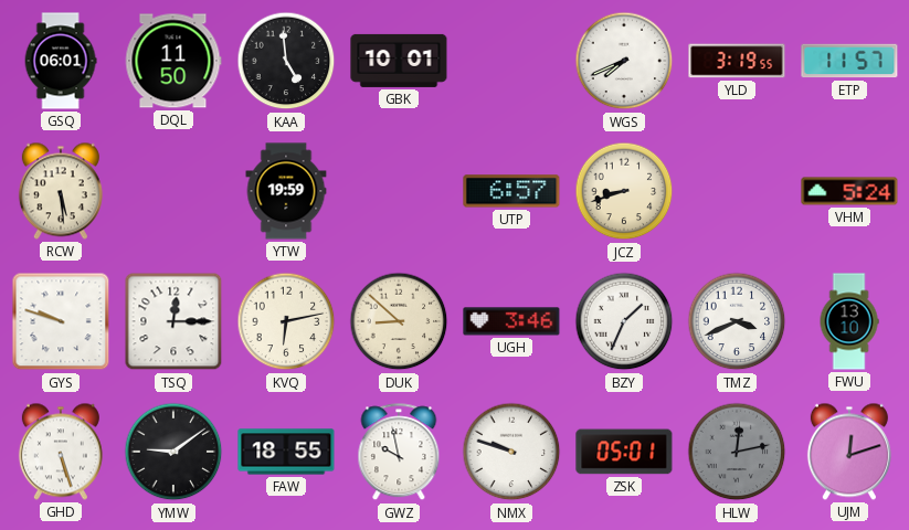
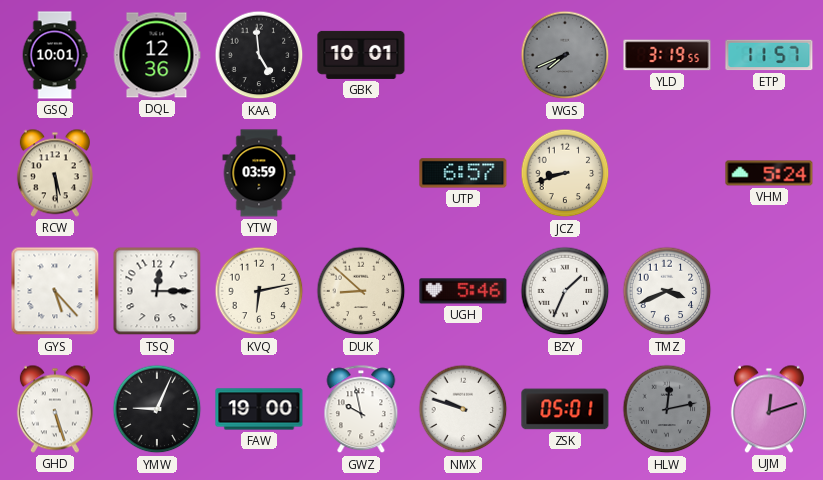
GSQ: 06:01 -> 10:01 (55, 55)
DQL: 11:50 -> 12:36 (157, 55)
WGS dial: white -> grey (565, 55)
YTW: 19:59 -> 03:59 (259, 173)
GYS: 9:48 -> 5:23 (55, 291)
UGH: 3:46 -> 5:46 (463, 291)
FWU: 13:10 -> none (849, 321)
YMW: 9:09 -> 9:04 (157, 409)
FAW: 18:55 -> 19:00 (259, 409)
